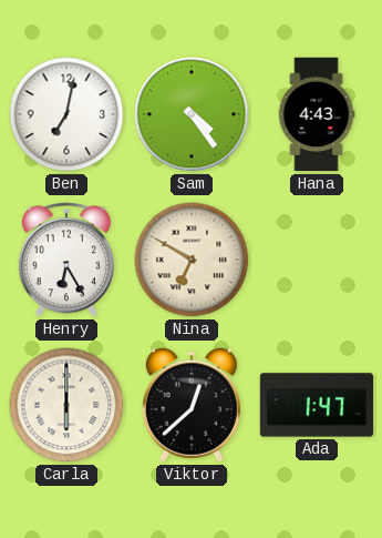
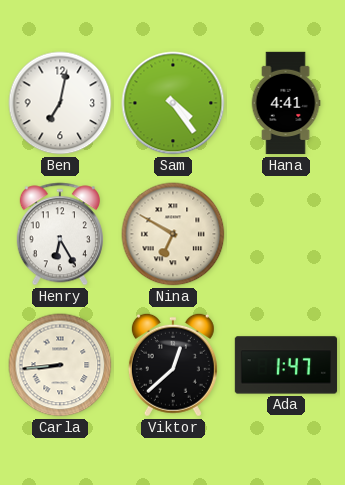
Hana: 4:43 -> 4:41 (286, 103)
Carla: 6:00 -> 8:44 (60, 365)
